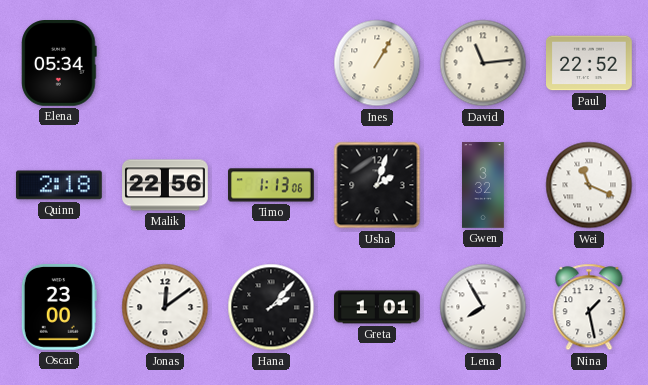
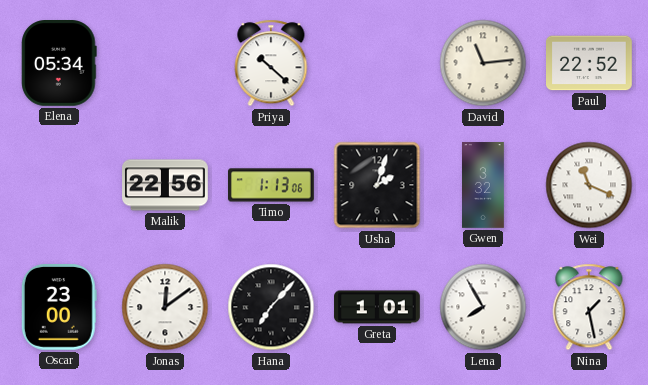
Priya: none -> 10:22 (271, 63)
Ines: 1:05 -> none (377, 63)
Quinn: 2:18 -> none (59, 185)
Hana: 2:07 -> 7:07 (271, 307)
